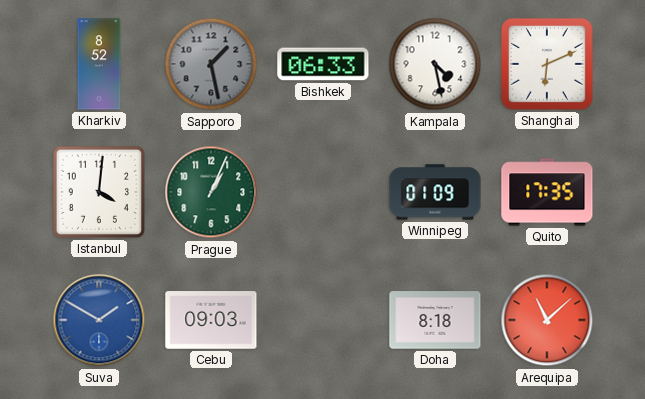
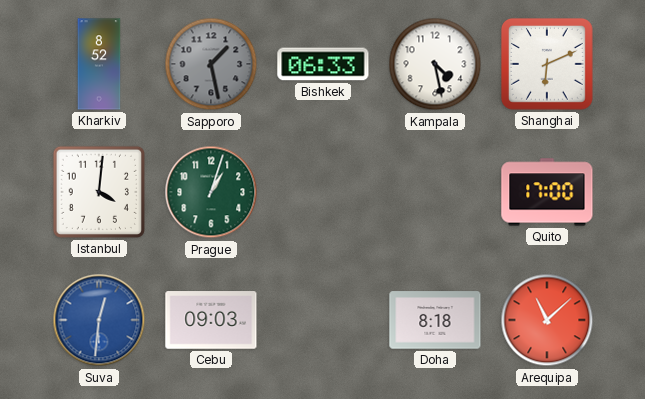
Prague: 1:04 -> 1:03 (211, 192)
Winnipeg: 01:09 -> none (435, 192)
Quito: 17:35 -> 17:00 (547, 192)
Suva: 1:50 -> 12:31 (99, 320)
